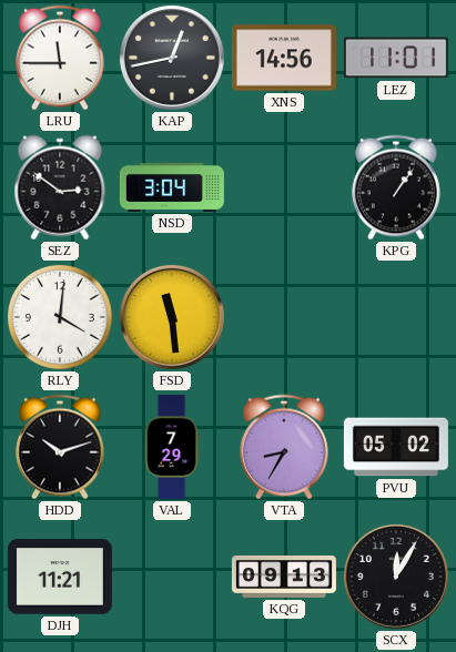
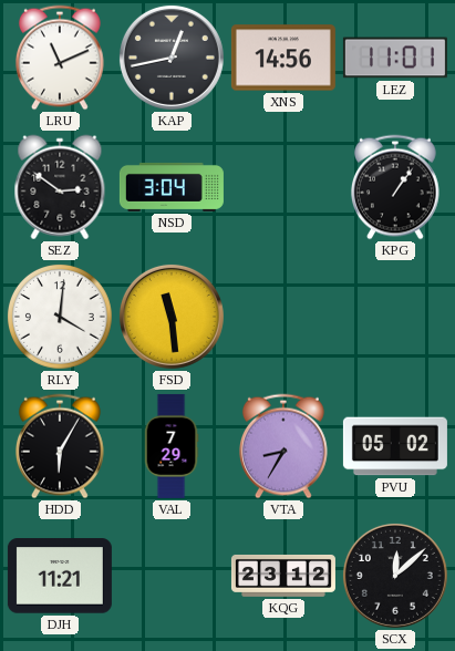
LRU: 11:45 -> 11:11 (60, 58)
HDD: 10:12 -> 6:05 (60, 446)
KQG: 09:13 -> 23:12 (283, 576)
SCX: 12:05 -> 12:08 (395, 576)
